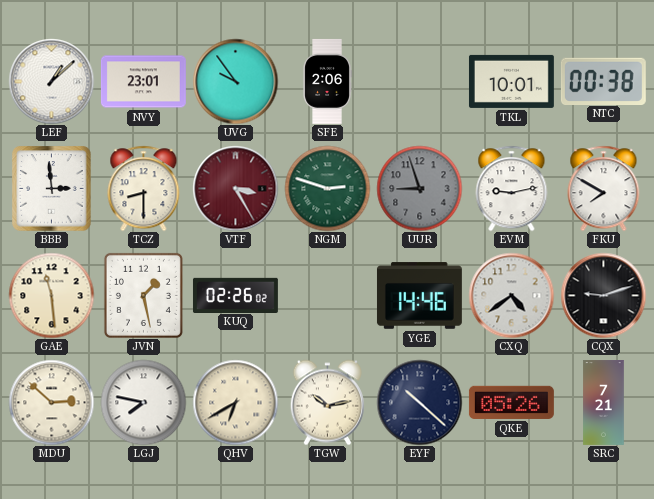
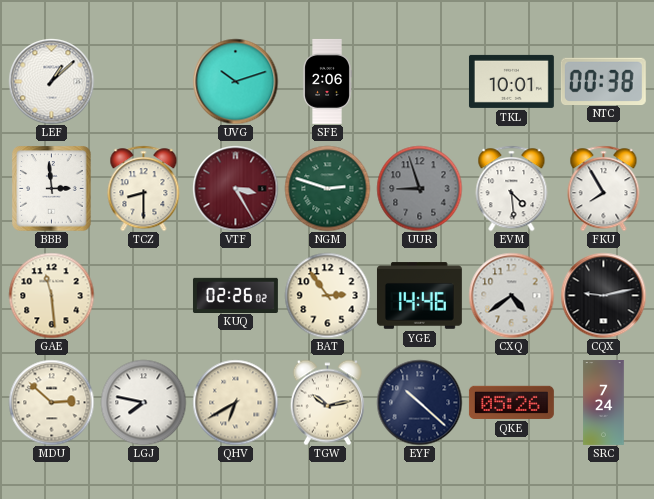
NVY: 23:01 -> none (143, 82)
UVG: 9:54 -> 10:12 (235, 81)
EVM: 9:13 -> 4:29 (512, 188)
FKU: 7:50 -> 7:55 (604, 188)
JVN: 1:28 -> none (143, 295)
BAT: none -> 2:54 (327, 295)
CQX: 9:12 -> 9:13 (603, 295)
SRC: 7:21 -> 7:24 (604, 403)
